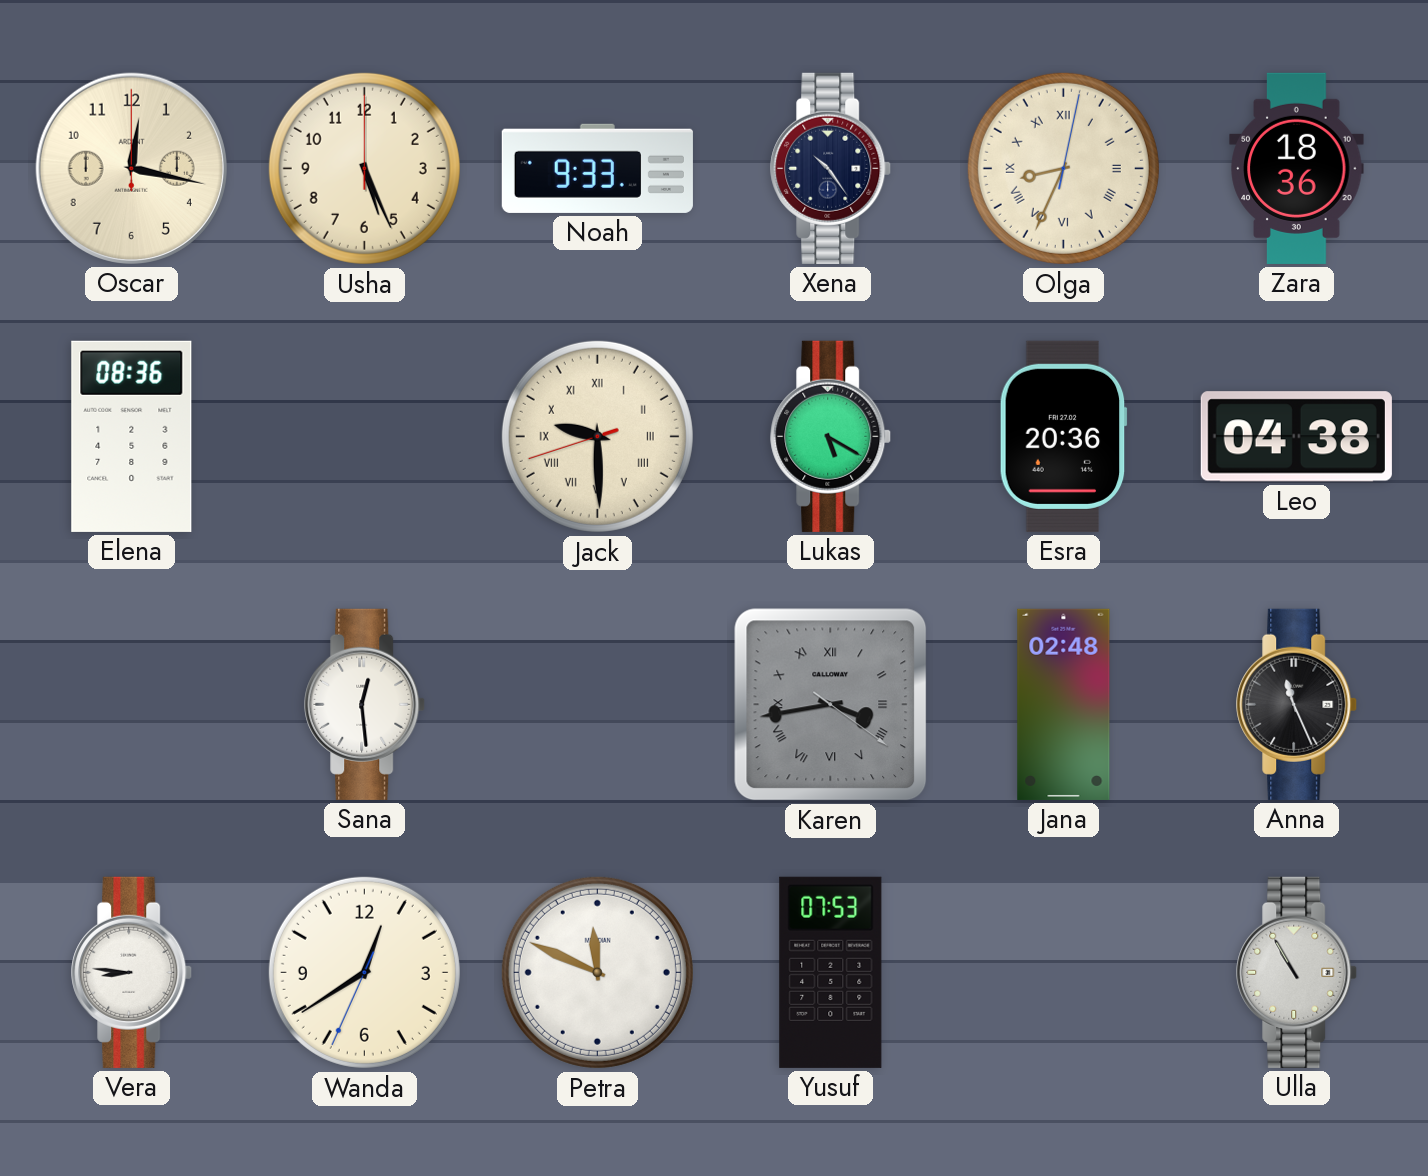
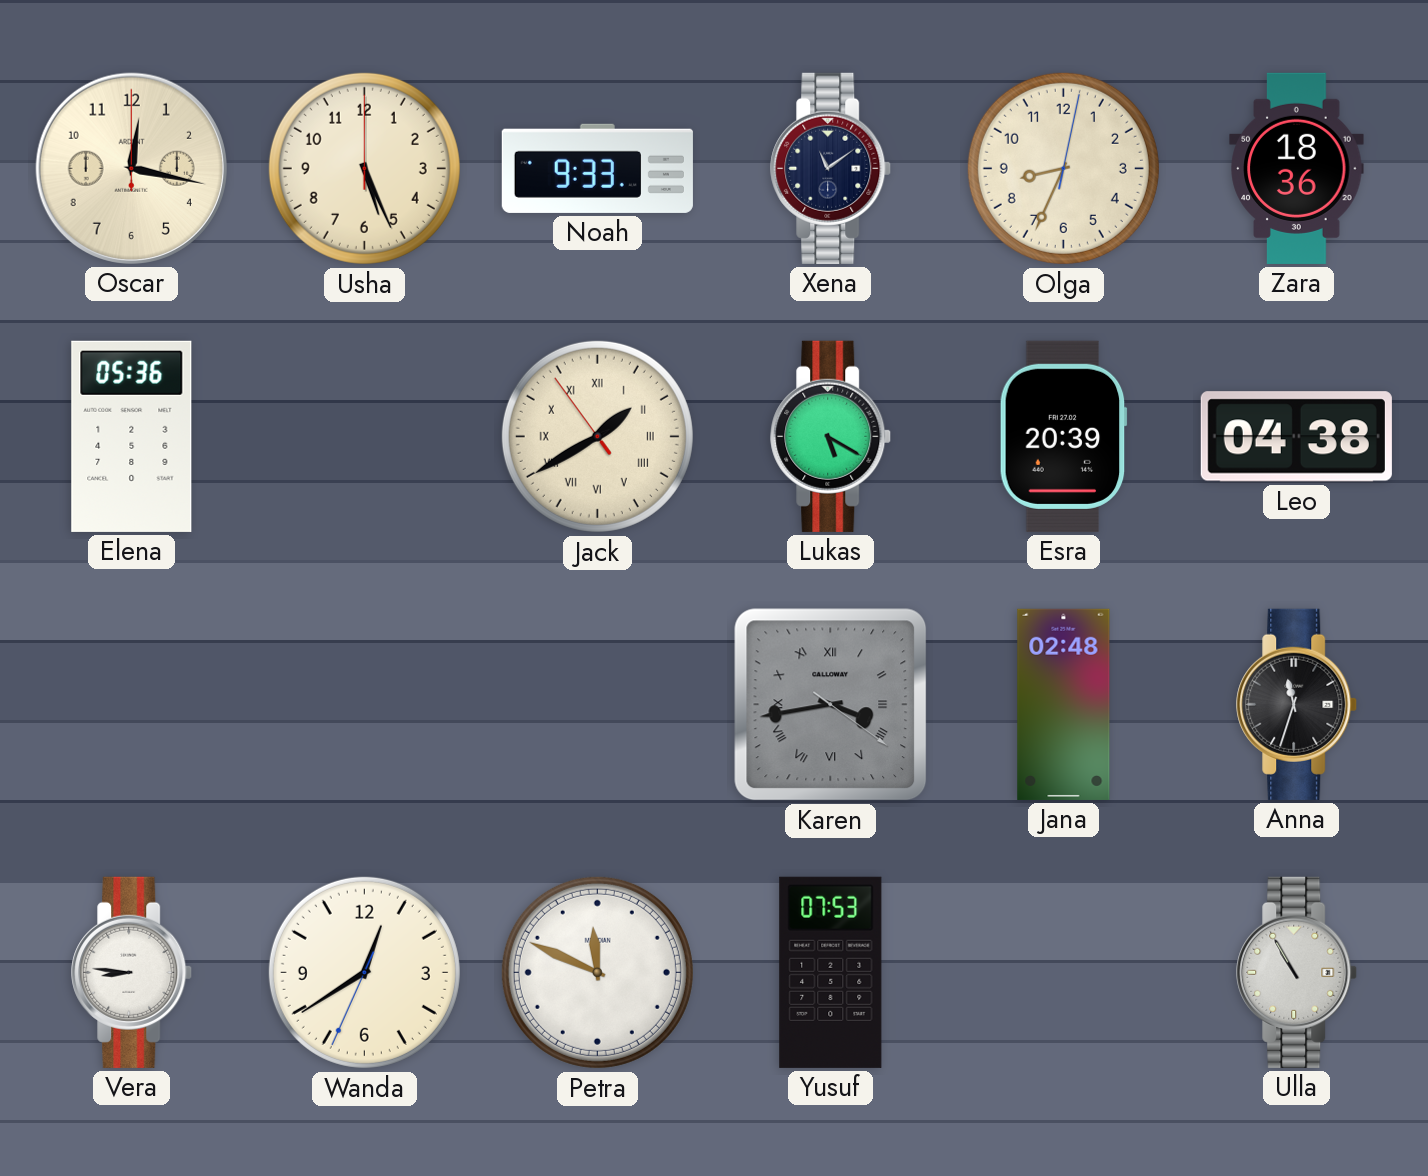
Xena: 10:24 -> 11:09 (831, 168)
Olga numerals: Roman -> Arabic (1063, 168)
Elena: 08:36 -> 05:36 (132, 436)
Jack: 9:29 -> 1:39 (597, 436)
Esra: 20:36 -> 20:39 (1063, 436)
Sana: 12:29 -> none (365, 704)
Anna: 11:26 -> 11:33 (1297, 704)
